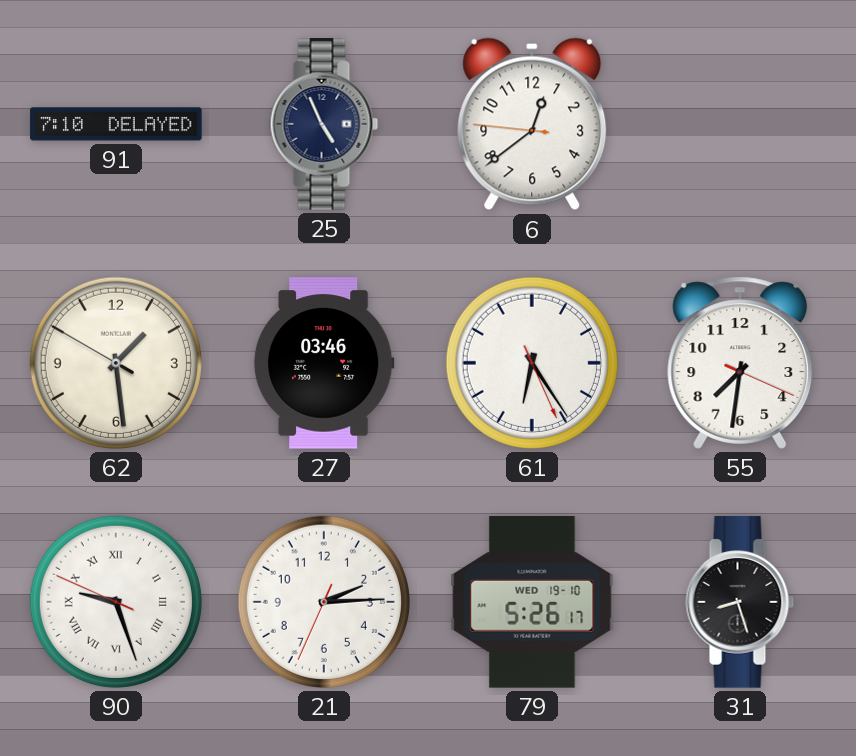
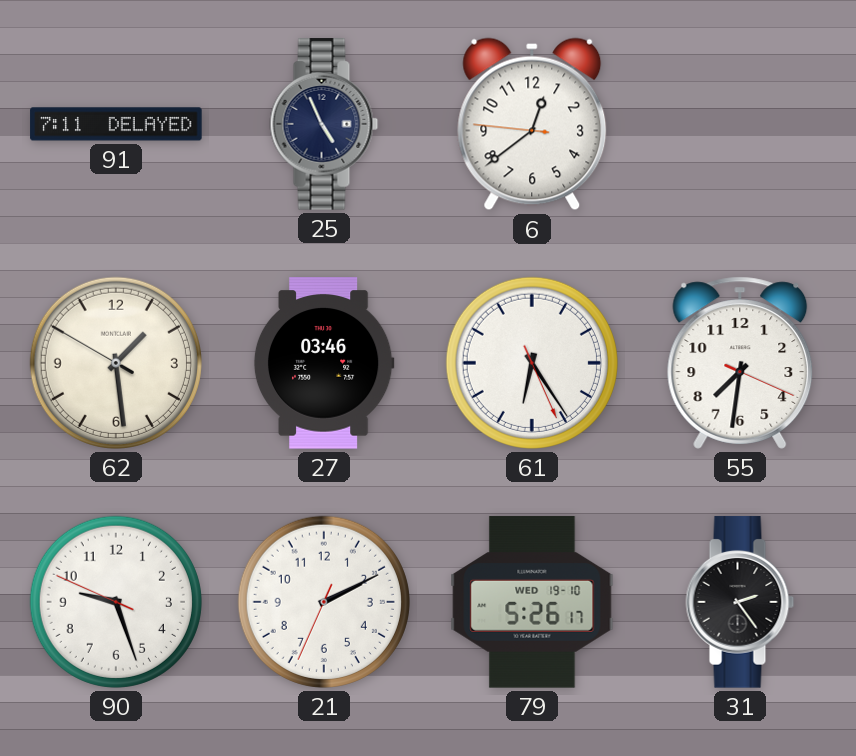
91: 7:10 -> 7:11 (116, 124)
90 numerals: Roman -> Arabic (116, 602)
21: 2:14 -> 2:10 (324, 602)
31: 8:27 -> 2:24 (740, 602)
